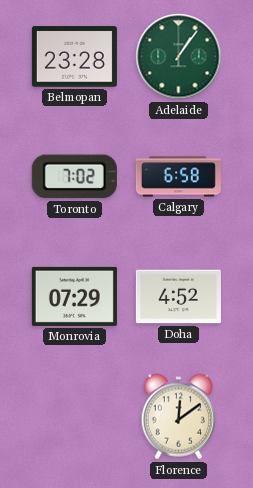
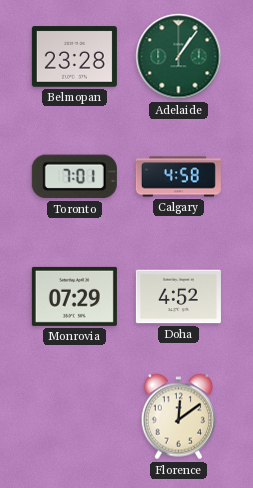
Toronto: 7:02 -> 7:01 (74, 177)
Calgary: 6:58 -> 4:58 (178, 177)
